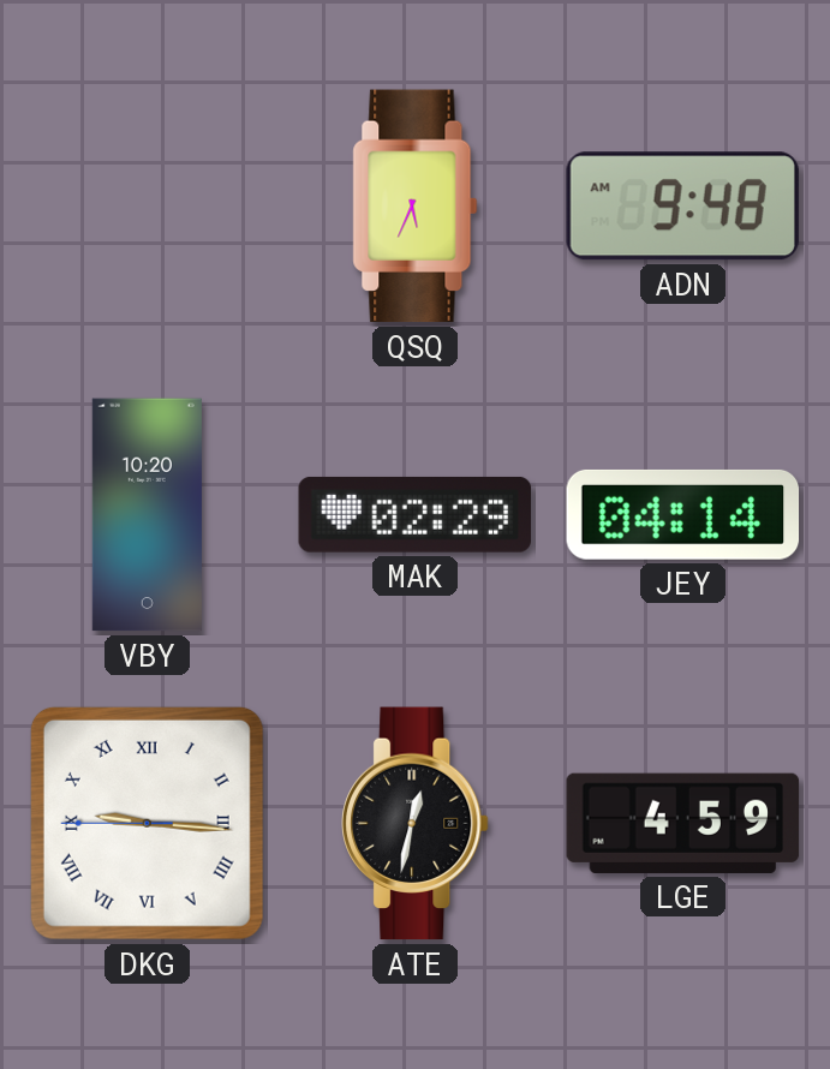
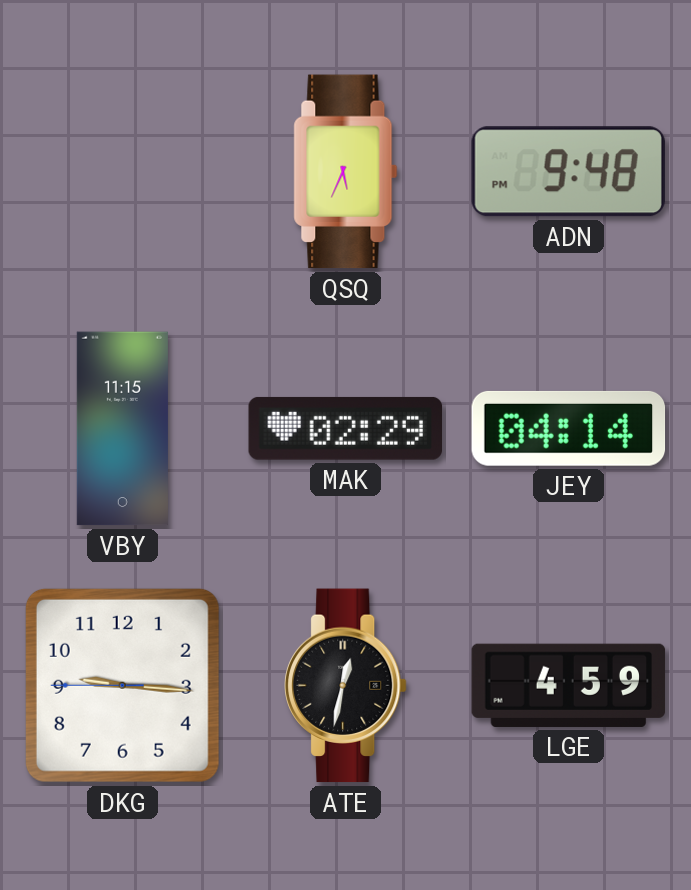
ADN: 9:48 AM -> 9:48 PM (568, 172)
VBY: 10:20 -> 11:15 (122, 429)
DKG numerals: Roman -> Arabic (122, 685)
